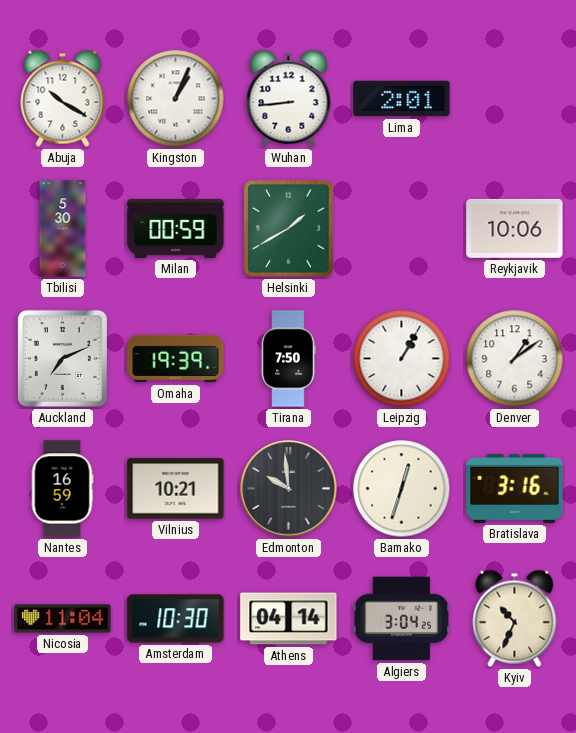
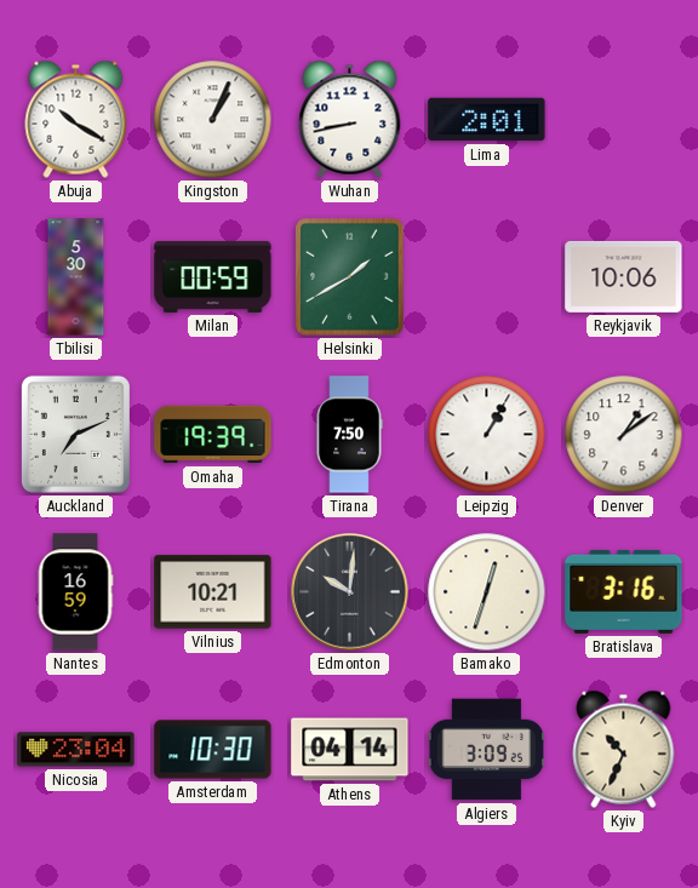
Wuhan: 8:44 -> 8:43 (350, 119)
Edmonton: 9:59 -> 10:01 (350, 592)
Nicosia: 11:04 -> 23:04 (76, 750)
Algiers: 3:04 -> 3:09 (487, 750)
